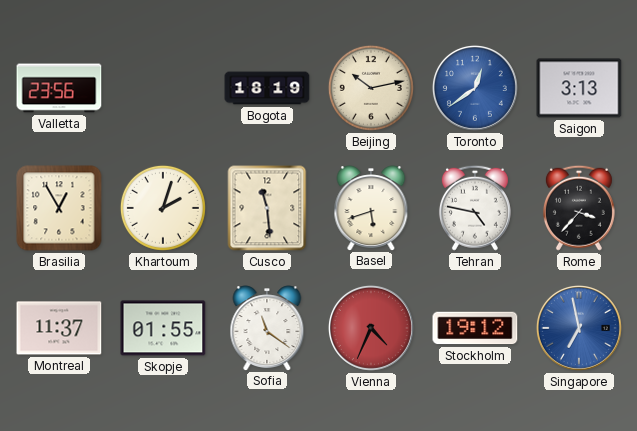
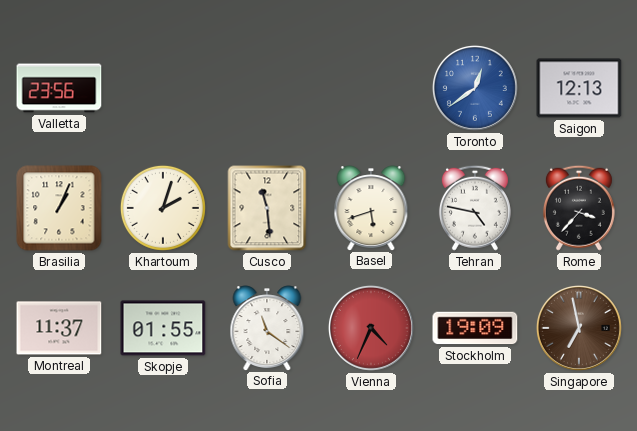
Bogota: 18:19 -> none (267, 88)
Beijing: 10:13 -> none (371, 88)
Saigon: 3:13 -> 12:13 (579, 88)
Brasilia: 12:55 -> 1:04 (59, 208)
Stockholm: 19:12 -> 19:09 (475, 328)
Singapore dial: blue -> brown (579, 328)
